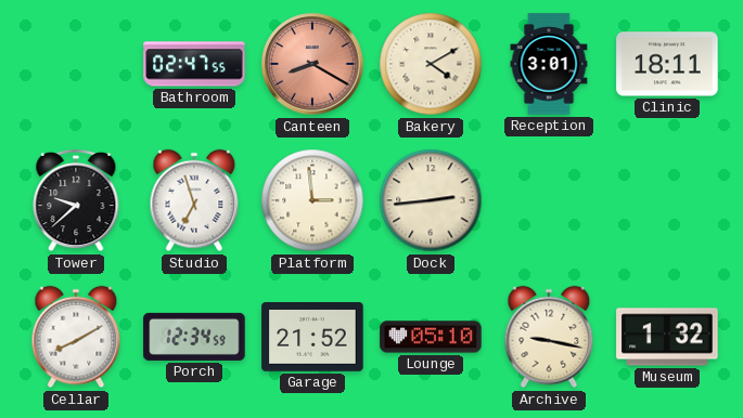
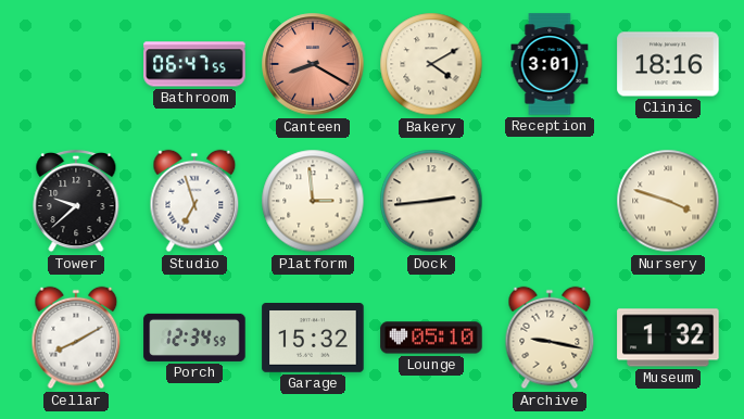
Bathroom: 02:47 -> 06:47 (194, 64)
Clinic: 18:11 -> 18:16 (668, 64)
Nursery: none -> 3:48 (668, 201)
Garage: 21:52 -> 15:32 (313, 339)
